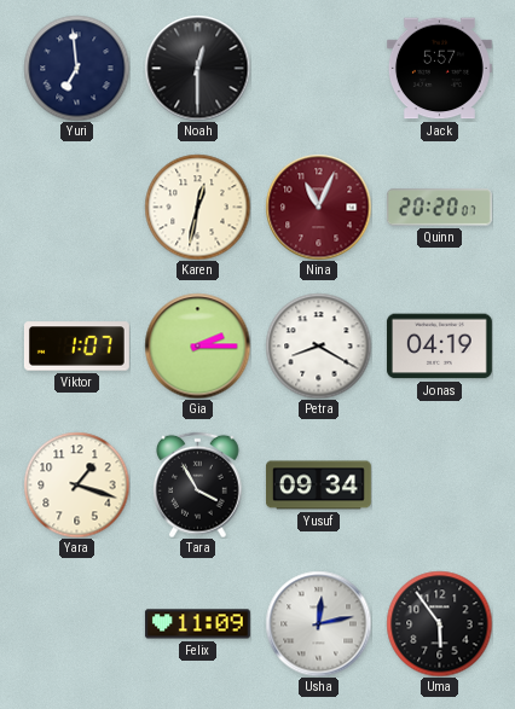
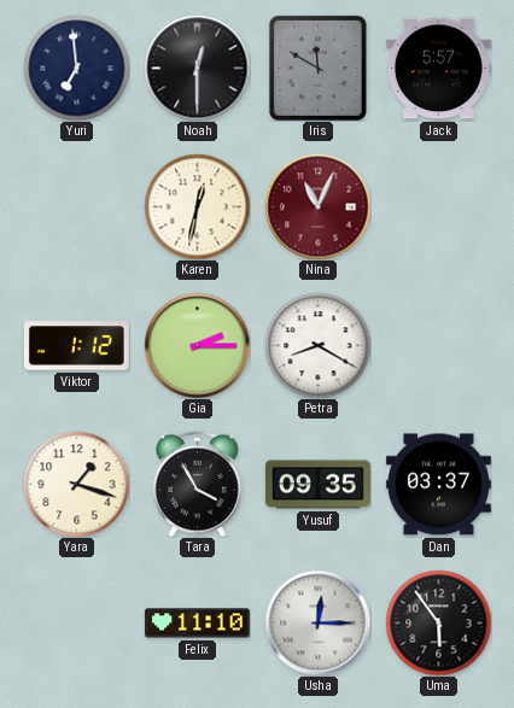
Iris: none -> 11:50 (317, 68)
Quinn: 20:20 -> none (439, 208)
Viktor: 1:07 -> 1:12 (76, 346)
Jonas: 04:19 -> none (439, 347)
Yusuf: 09:34 -> 09:35 (317, 485)
Dan: none -> 03:37 (438, 485)
Felix: 11:09 -> 11:10 (197, 624)
Usha: 12:13 -> 12:15 (317, 622)
